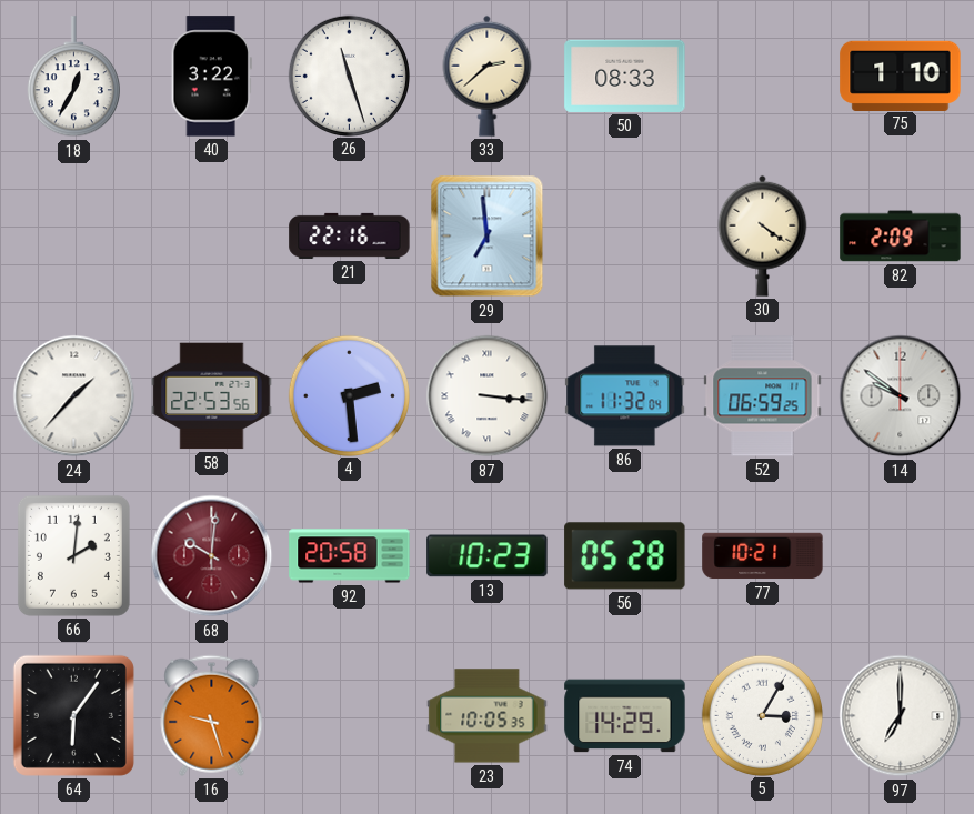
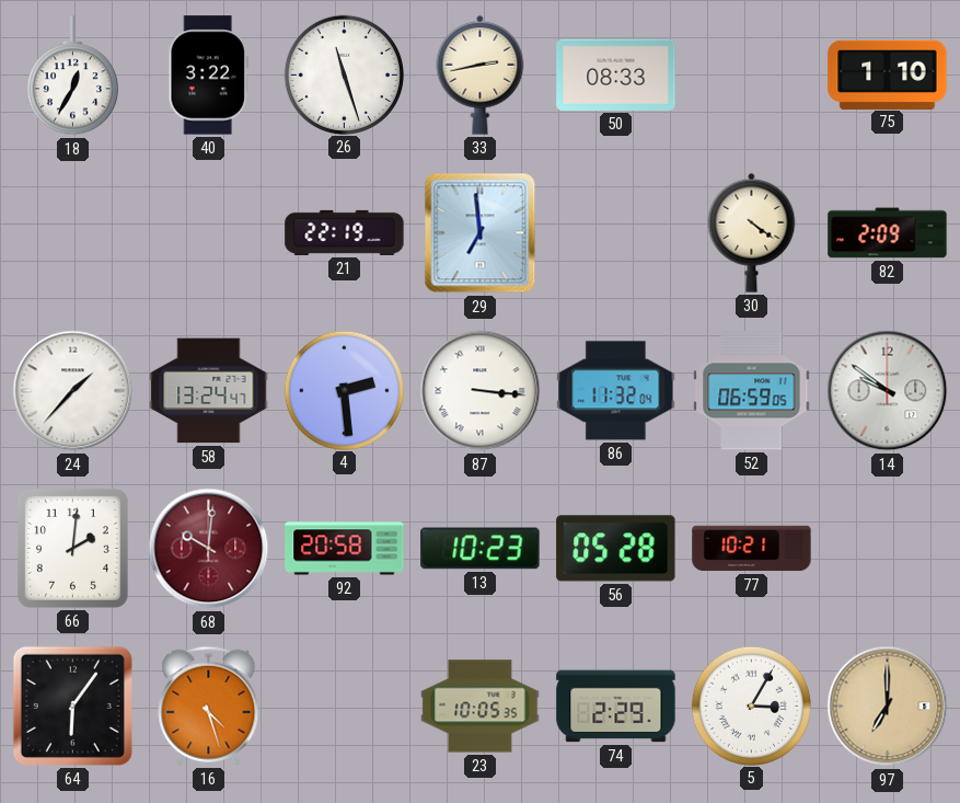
33: 2:38 -> 2:43 (481, 74)
21: 22:16 -> 22:19 (345, 232)
58: 22:53 -> 13:24 (209, 391)
52: 06:59:25 -> 06:59:05 (752, 391)
16: 9:27 -> 4:27 (209, 706)
74: 14:29 -> 2:29 (616, 707)
97 dial: white -> champagne (888, 707)
